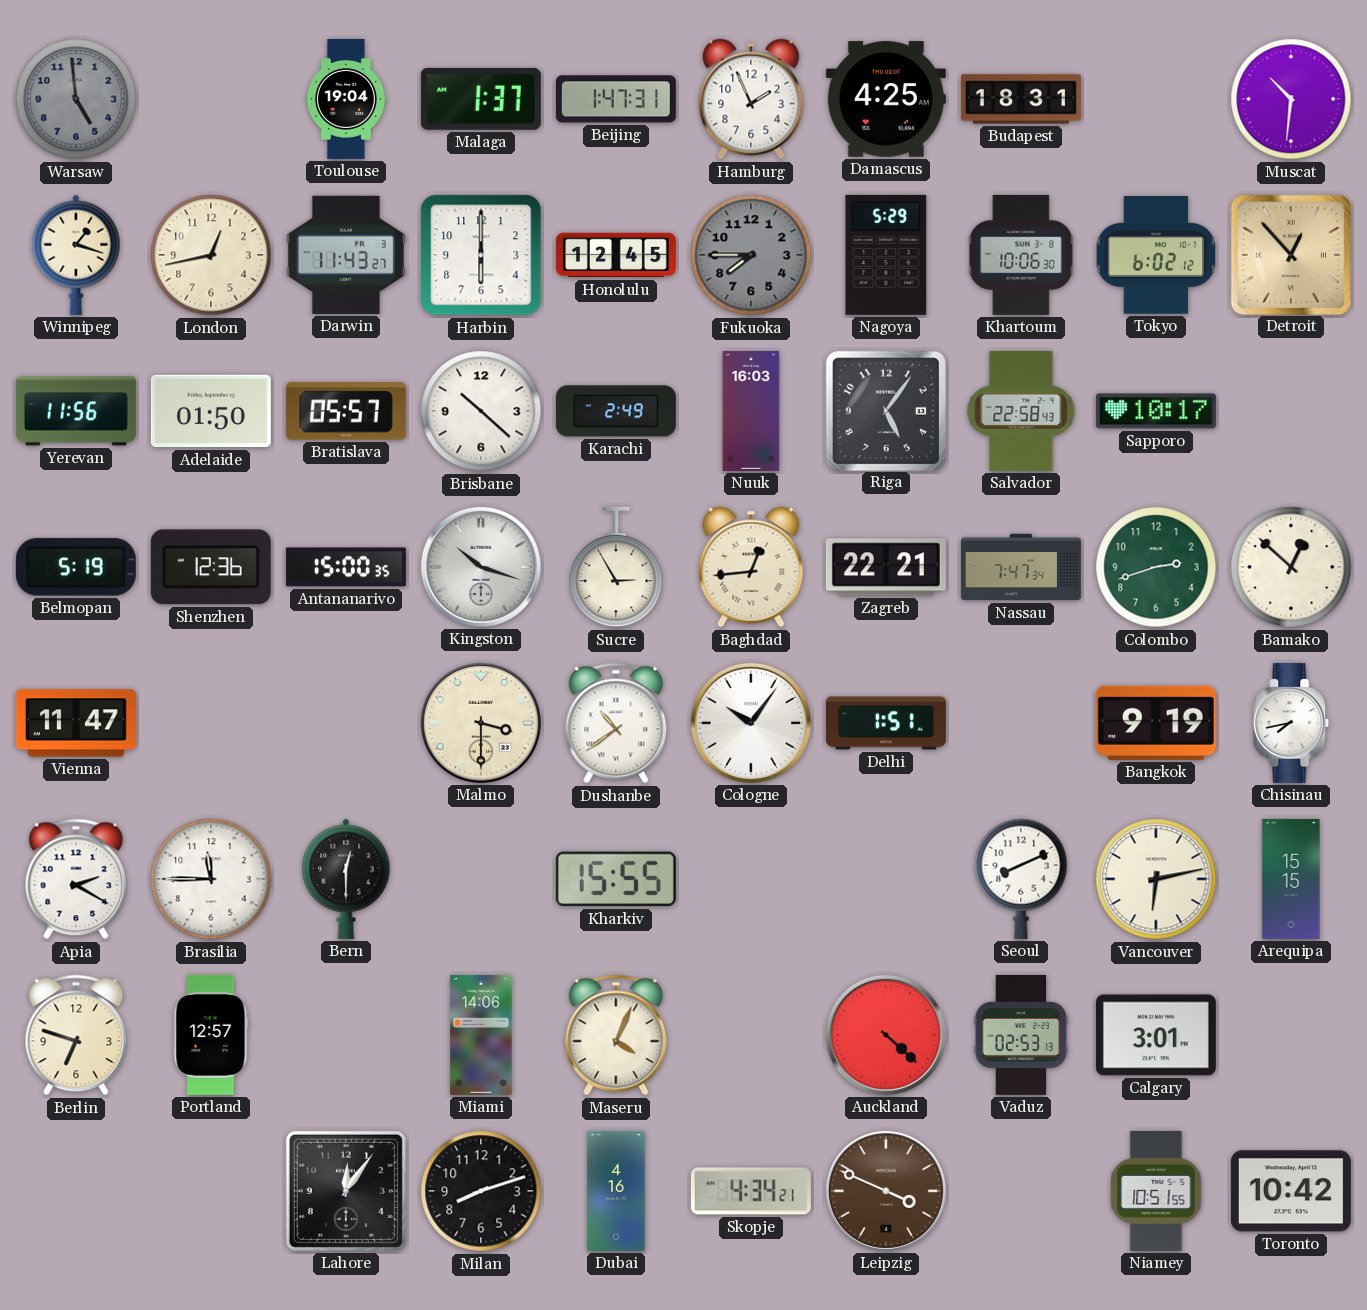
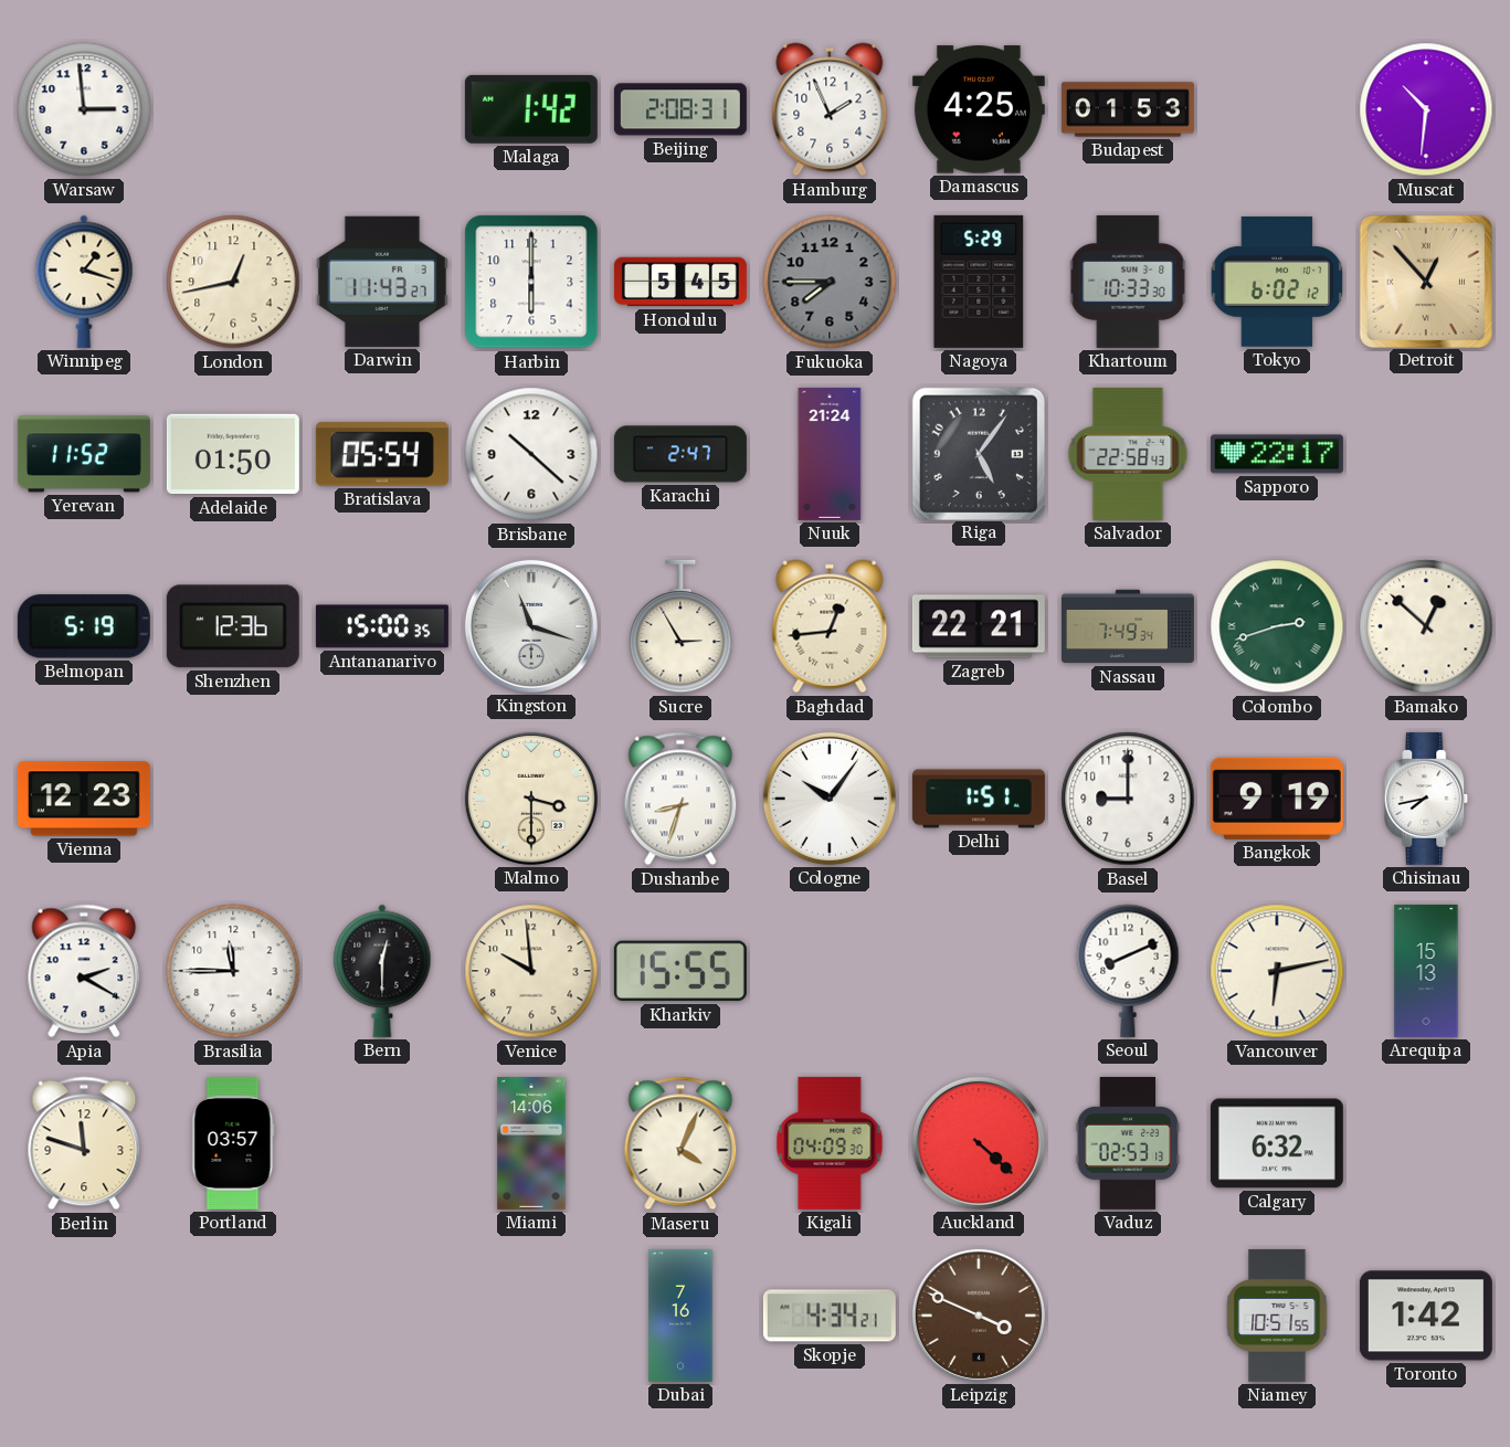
Warsaw: 4:59 -> 2:59 (84, 109)
Warsaw dial: grey -> white (84, 109)
Toulouse: 19:04 -> none (346, 99)
Malaga: 1:37 -> 1:42 (531, 109)
Beijing: 1:47 -> 2:08 (680, 109)
Budapest: 18:31 -> 01:53 (1128, 109)
Honolulu: 12:45 -> 5:45 (680, 282)
Khartoum: 10:06 -> 10:33 (1128, 282)
Yerevan: 11:56 -> 11:52 (84, 454)
Bratislava: 05:57 -> 05:54 (382, 454)
Karachi: 2:49 -> 2:47 (680, 454)
Nuuk: 16:03 -> 21:24 (830, 454)
Sapporo: 10:17 -> 22:17 (1277, 454)
Kingston: 10:18 -> 11:18 (531, 626)
Nassau: 7:47 -> 7:49 (1128, 626)
Colombo numerals: Arabic -> Roman (1277, 626)
Vienna: 11:47 -> 12:23 (84, 799)
Dushanbe: 10:39 -> 8:33 (680, 799)
Basel: none -> 9:00 (1128, 799)
Venice: none -> 9:59 (531, 971)
Arequipa: 15:15 -> 15:13 (1426, 971)
Berlin: 6:48 -> 11:48 (84, 1143)
Portland: 12:57 -> 03:57 (233, 1143)
Kigali: none -> 04:09 (830, 1143)
Calgary: 3:01 -> 6:32 (1277, 1143)
Lahore: 12:06 -> none (346, 1191)
Milan: 8:12 -> none (481, 1191)
Dubai: 4:16 -> 7:16 (680, 1316)
Toronto: 10:42 -> 1:42 (1426, 1316)
